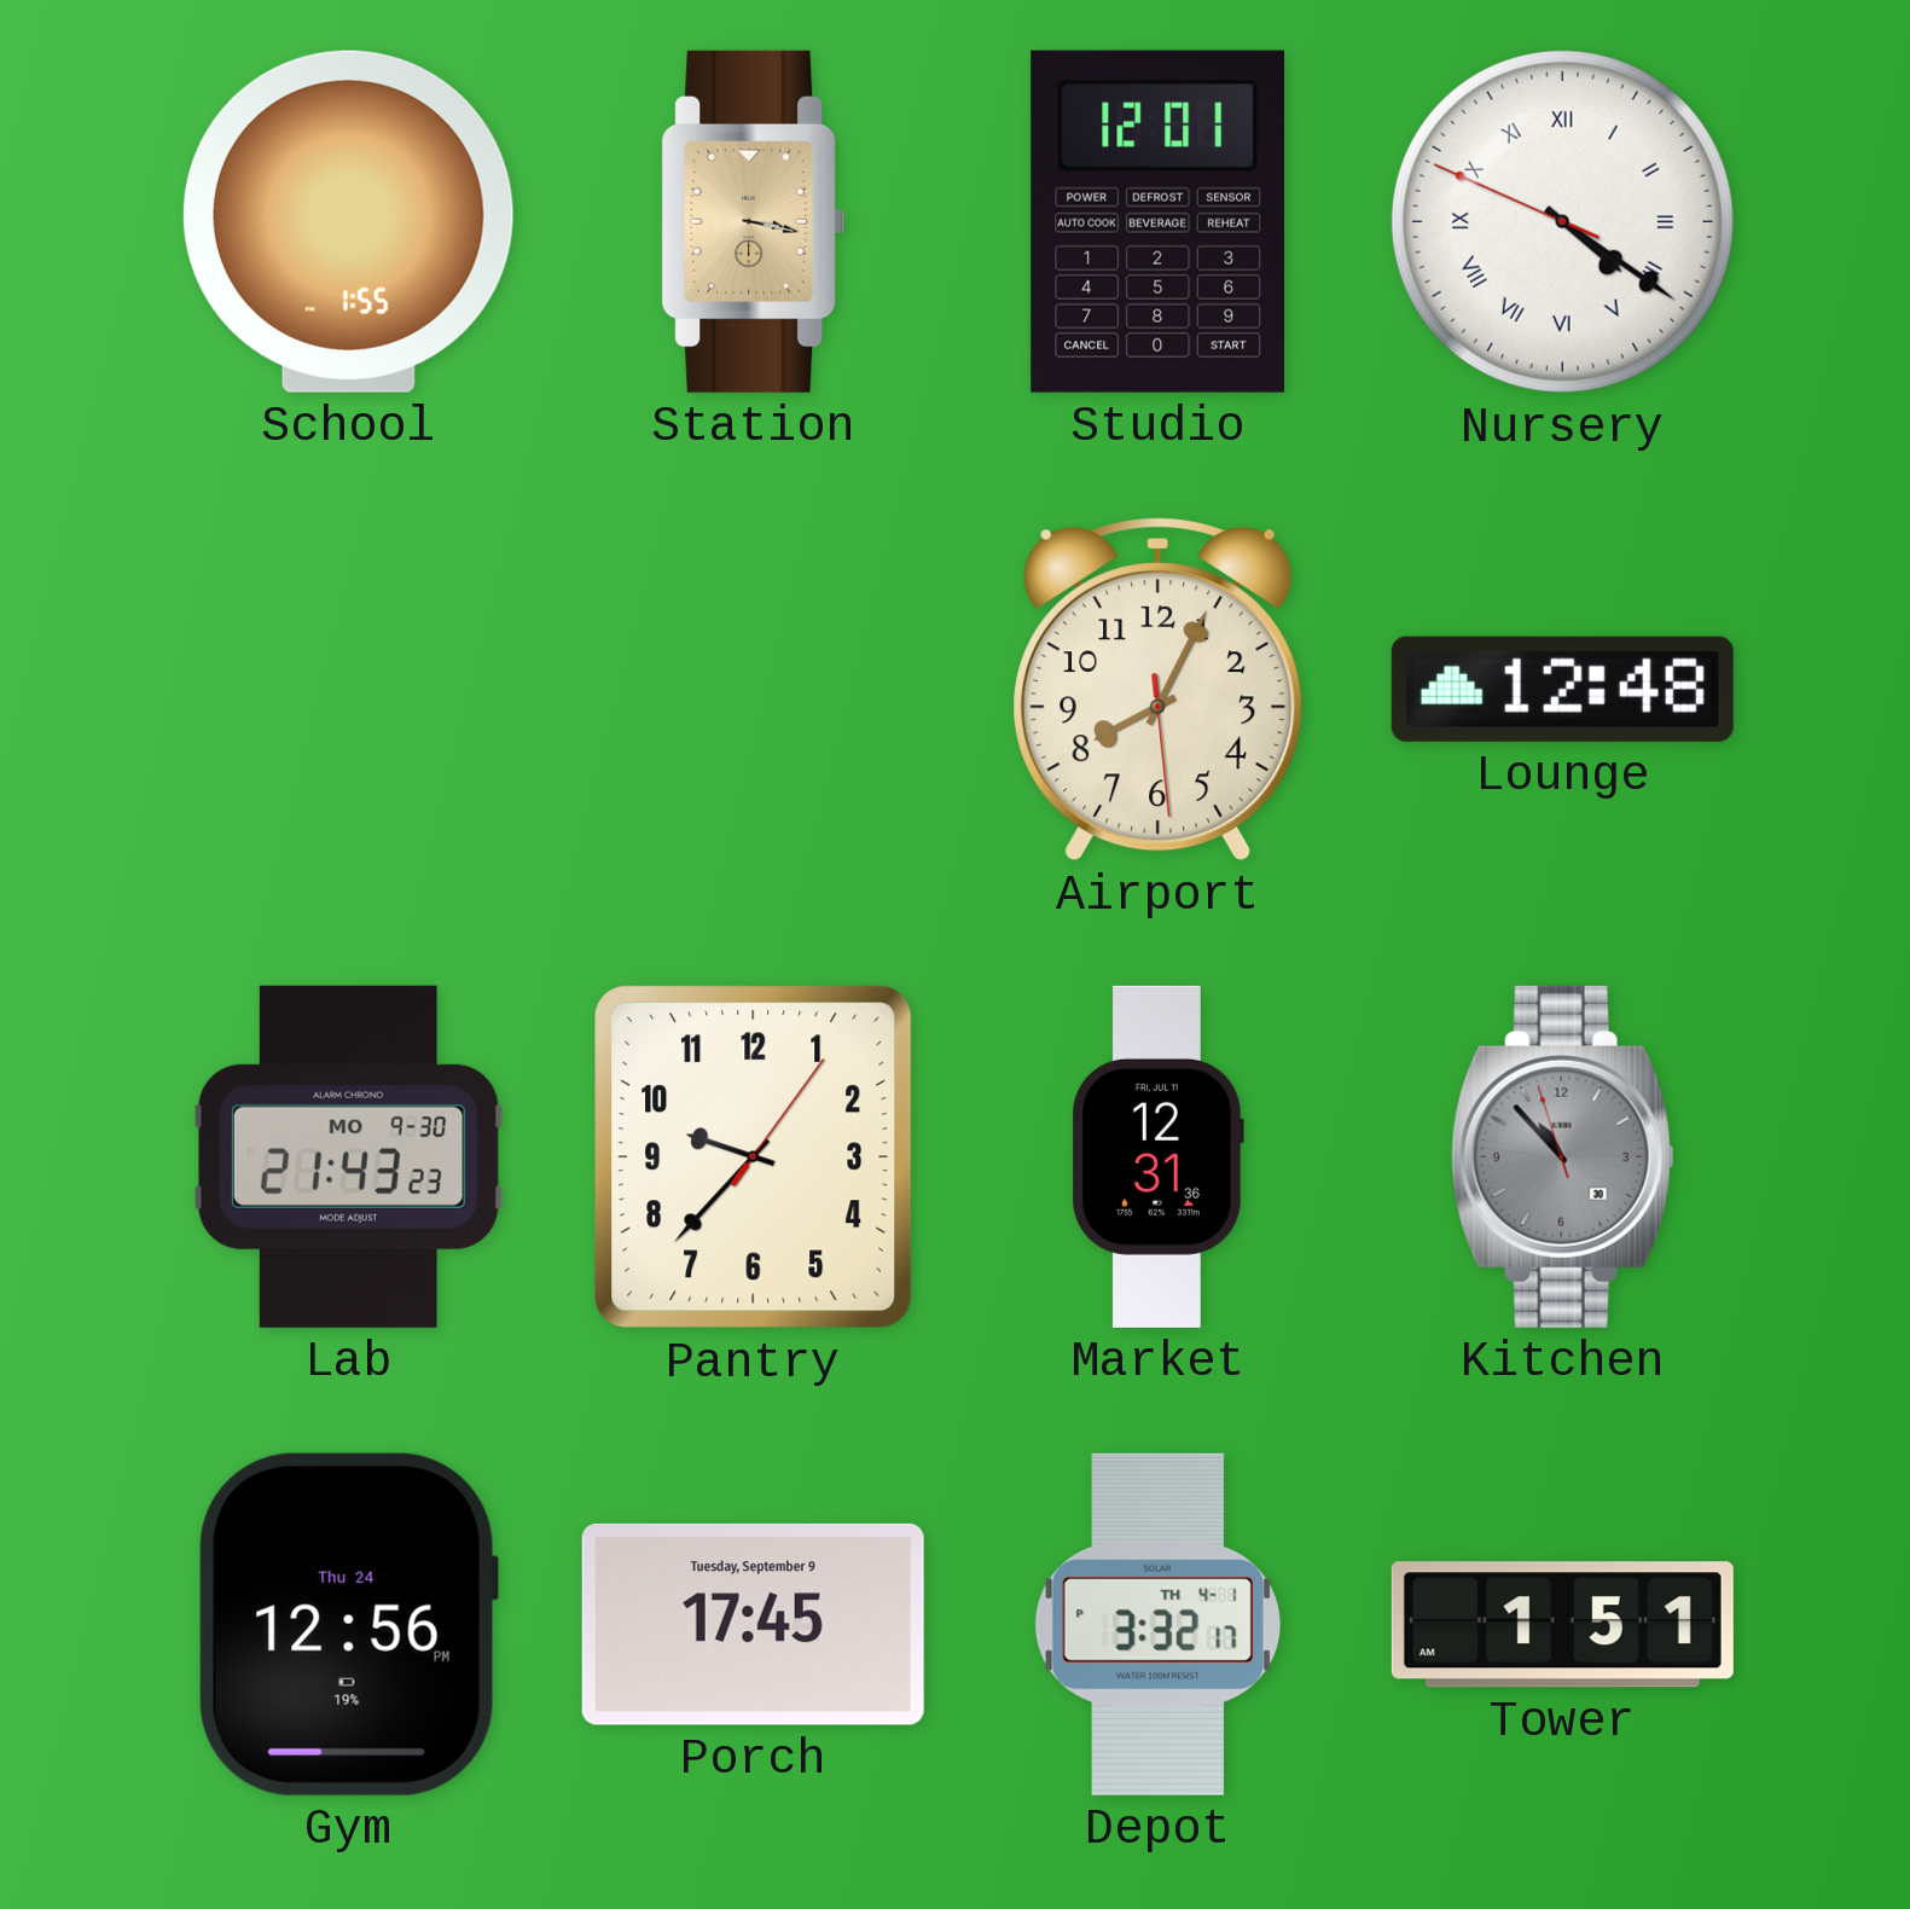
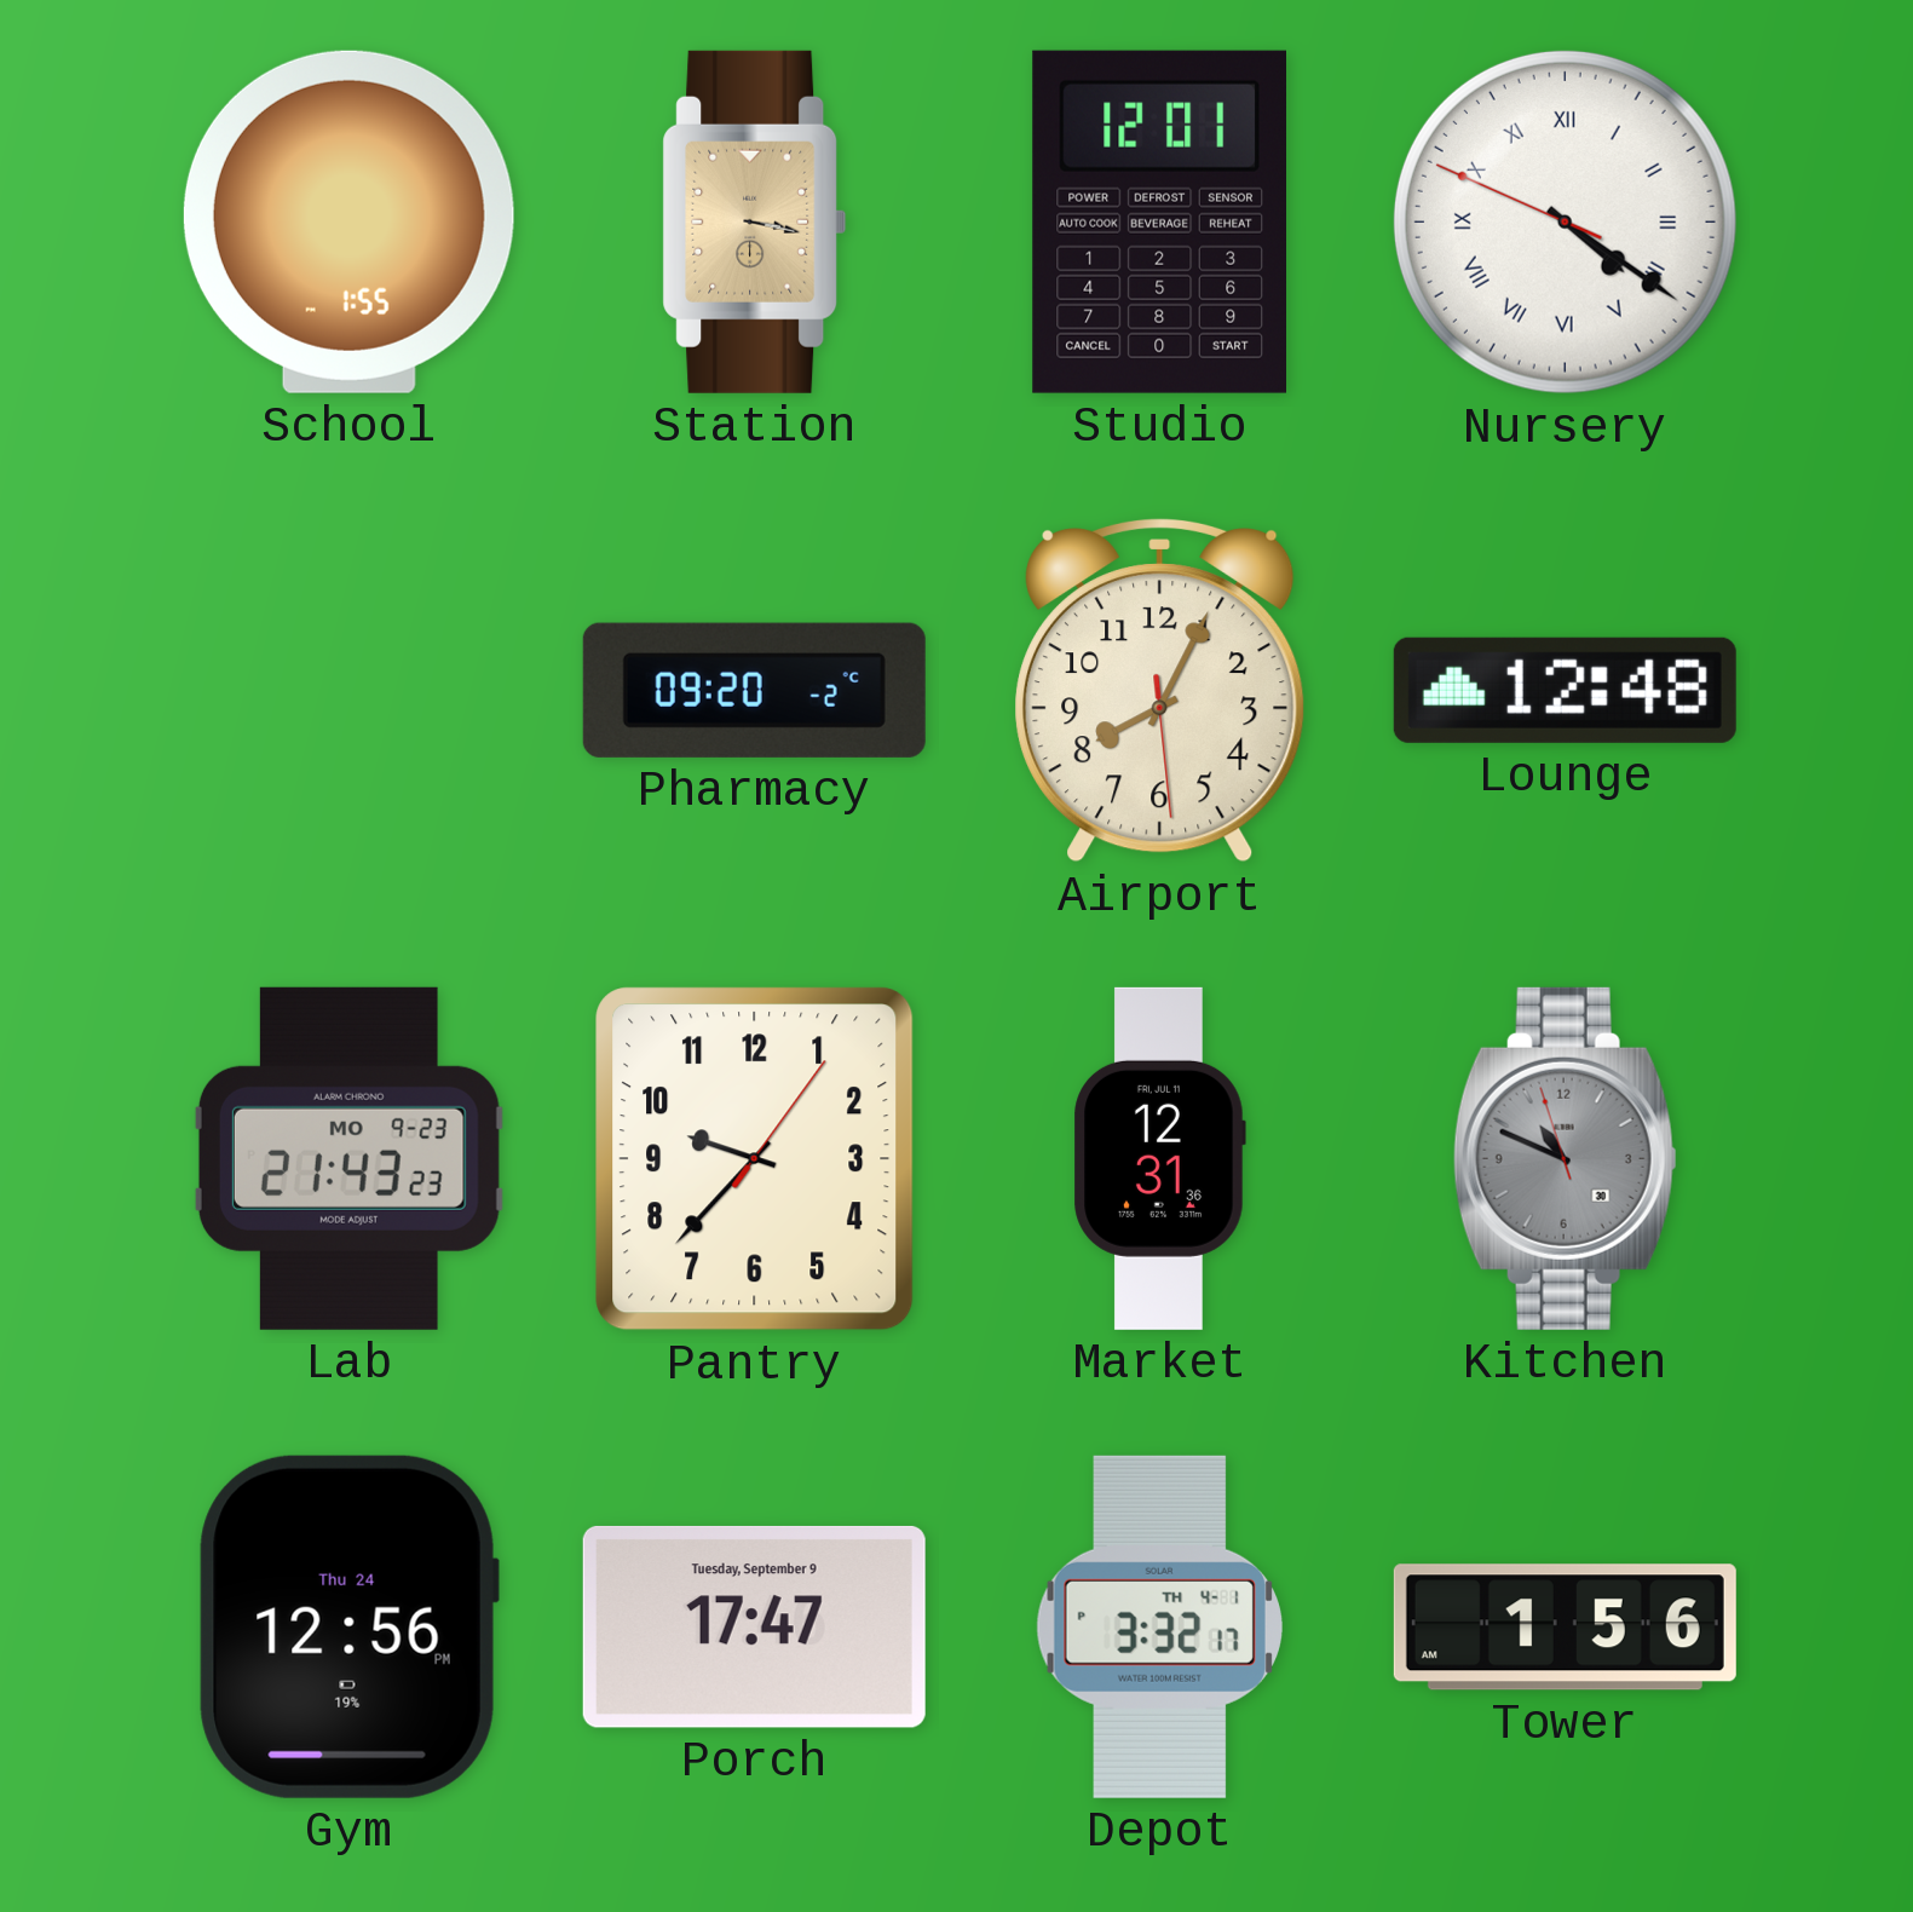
Pharmacy: none -> 09:20 (754, 690)
Lab date: MO 9-30 -> MO 9-23 (348, 1158)
Kitchen: 10:52 -> 10:48 (1565, 1158)
Porch: 17:45 -> 17:47 (754, 1626)
Tower: 1:51 -> 1:56 (1565, 1628)
